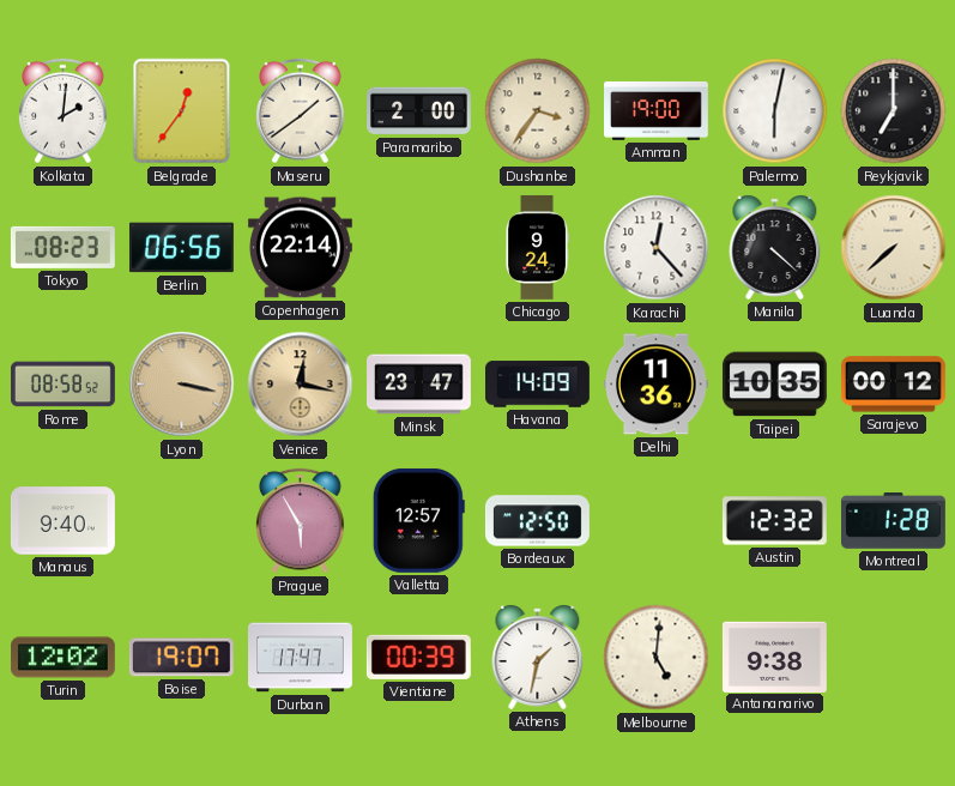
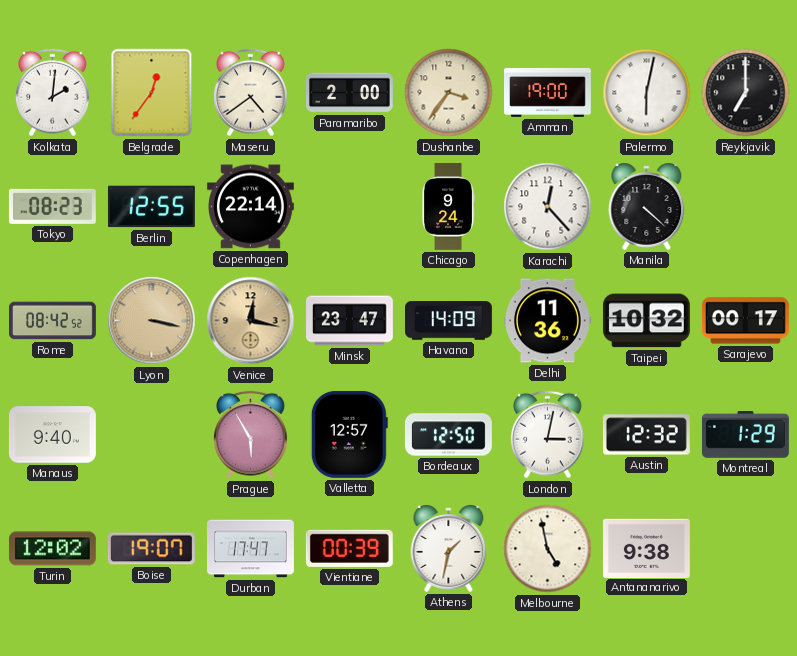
Maseru: 1:39 -> 4:39 (251, 93)
Berlin: 06:56 -> 12:55 (151, 207)
Luanda: 7:38 -> none (894, 248)
Rome: 08:58 -> 08:42 (53, 321)
Taipei: 10:35 -> 10:32 (646, 321)
Sarajevo: 00:12 -> 00:17 (745, 321)
London: none -> 3:02 (548, 435)
Montreal: 1:28 -> 1:29 (745, 435)
Melbourne: 5:01 -> 4:58 (548, 549)
